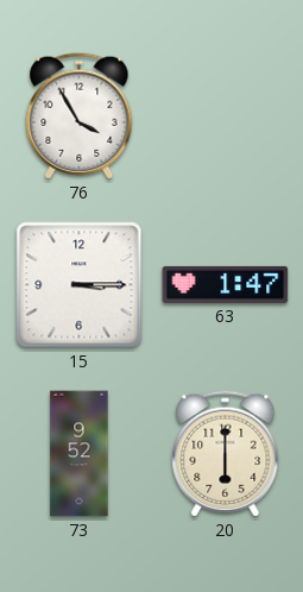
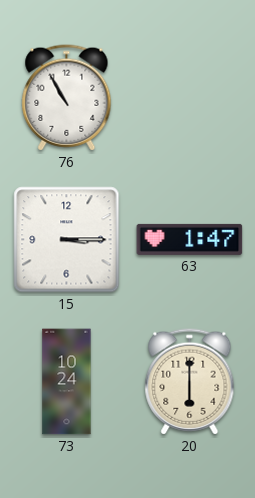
76: 3:55 -> 10:55 (67, 98)
73: 9:52 -> 10:24 (67, 382)
